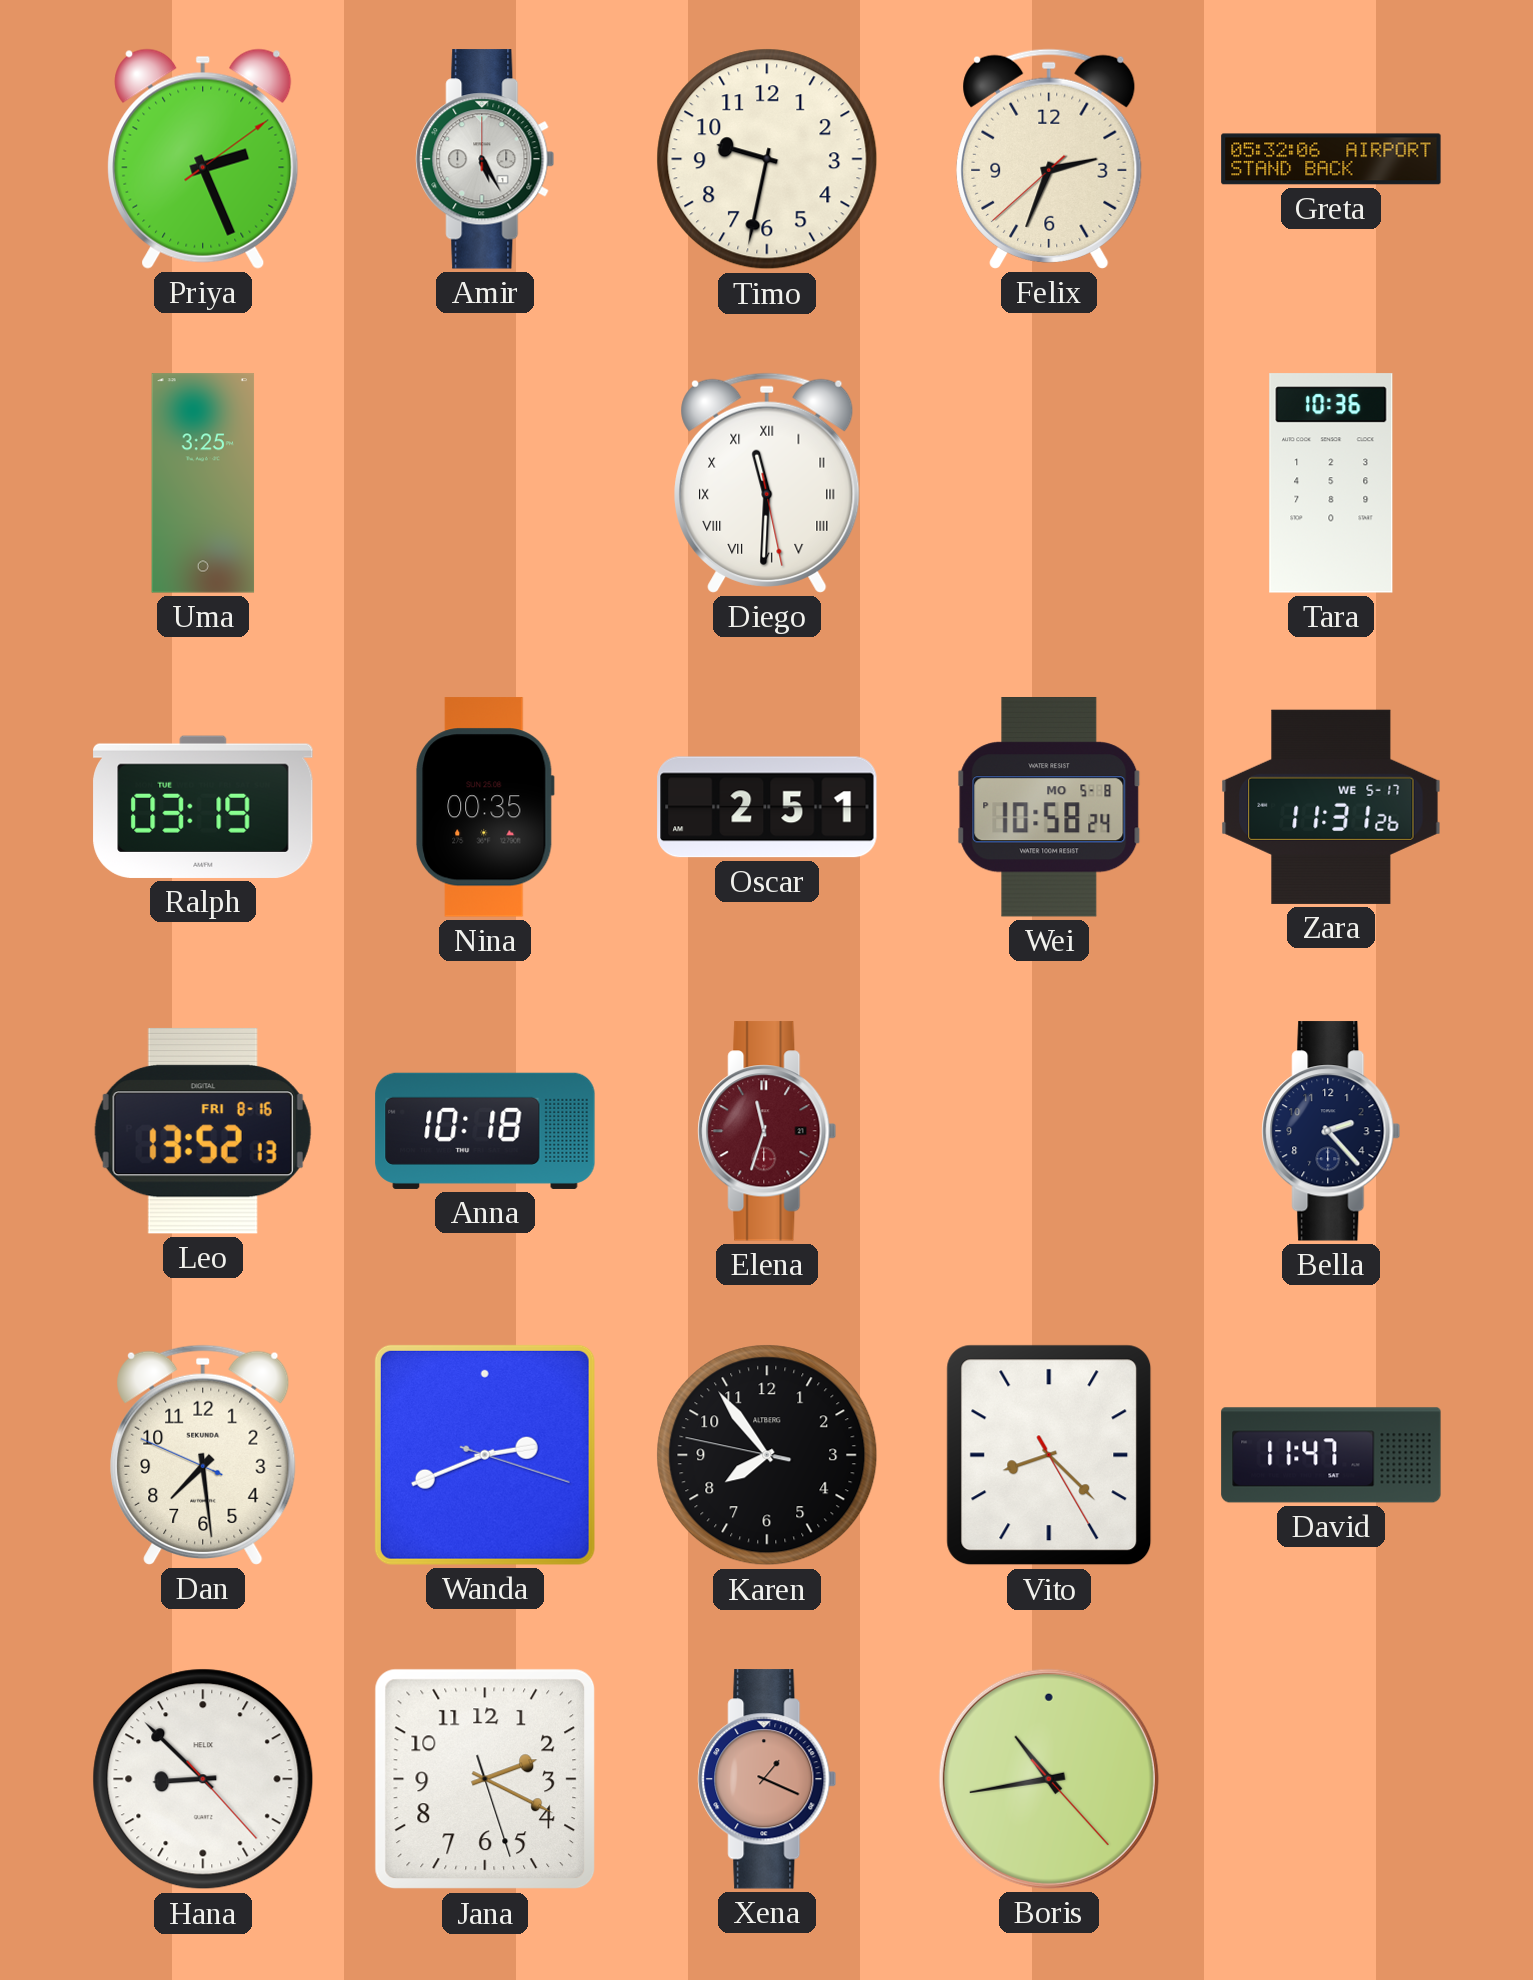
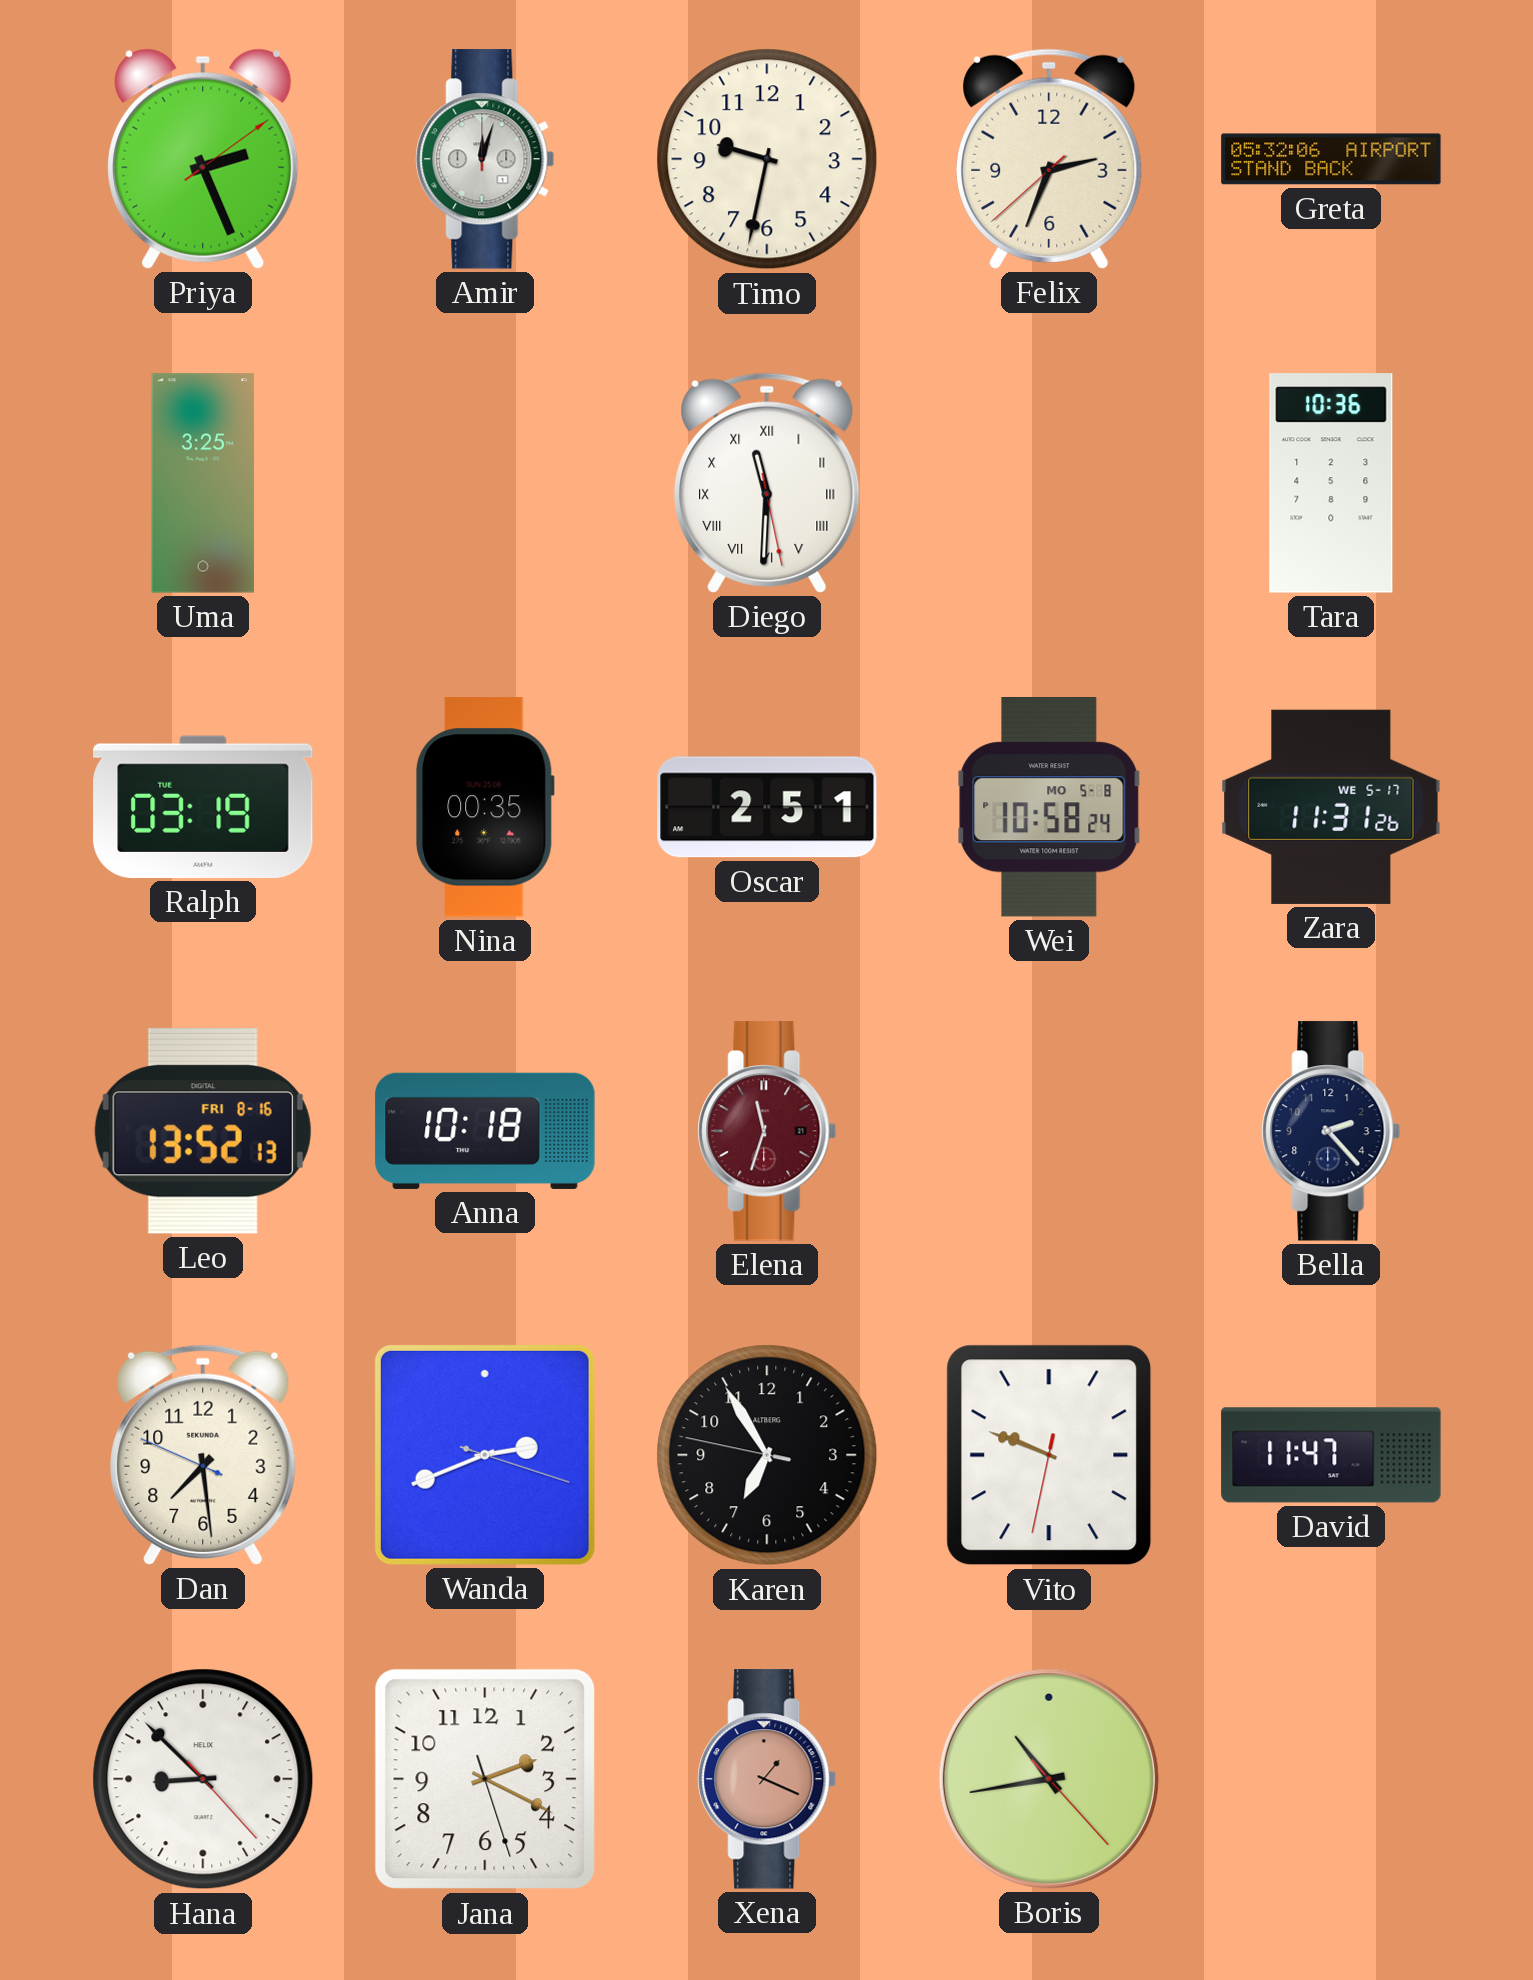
Amir: 5:25 -> 12:03 (485, 159)
Karen: 7:53 -> 6:54 (767, 1455)
Vito: 8:22 -> 9:48 (1049, 1455)
